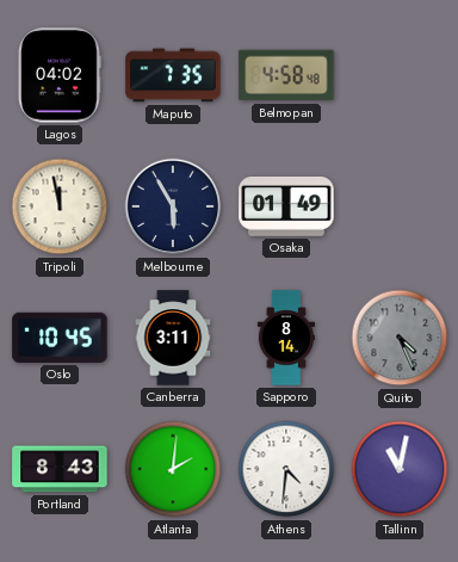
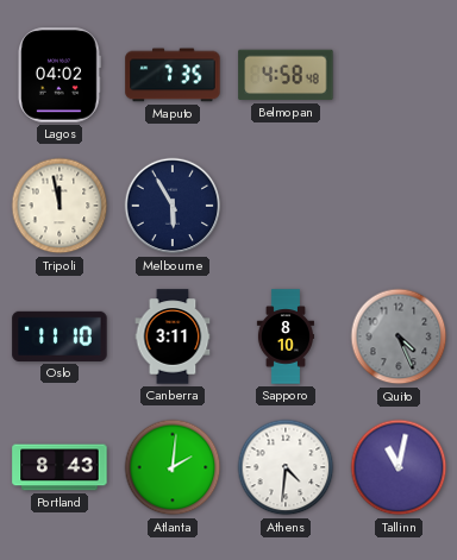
Osaka: 01:49 -> none (286, 208)
Oslo: 10:45 -> 11:10 (60, 336)
Sapporo: 8:14 -> 8:10 (286, 336)
